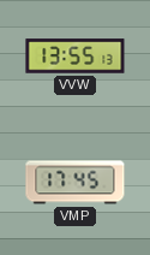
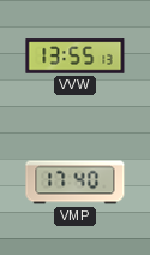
VMP: 17:45 -> 17:40 (76, 183)
